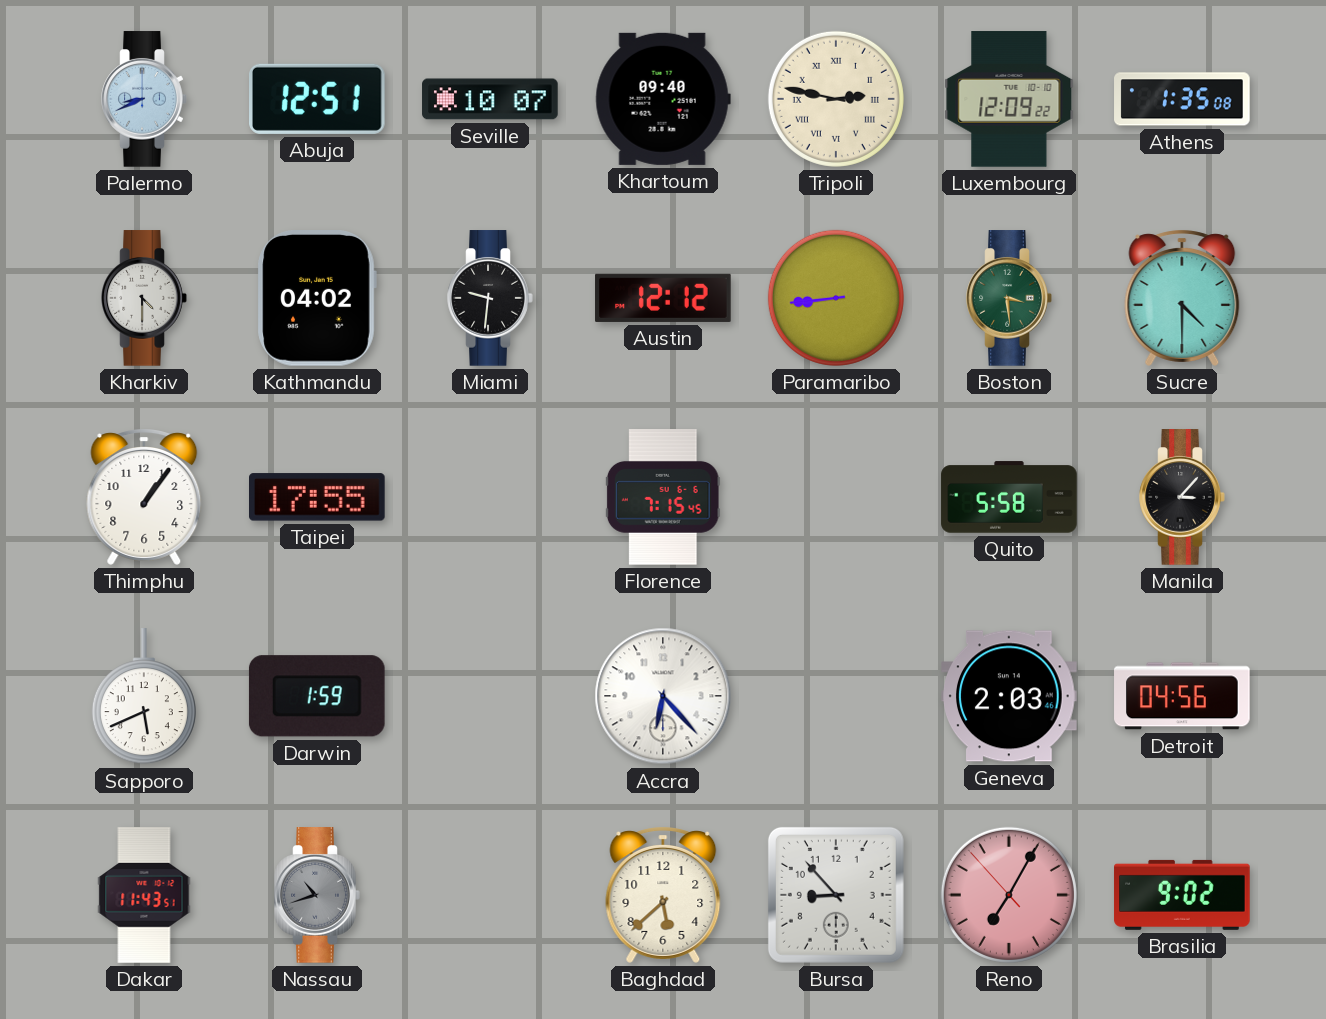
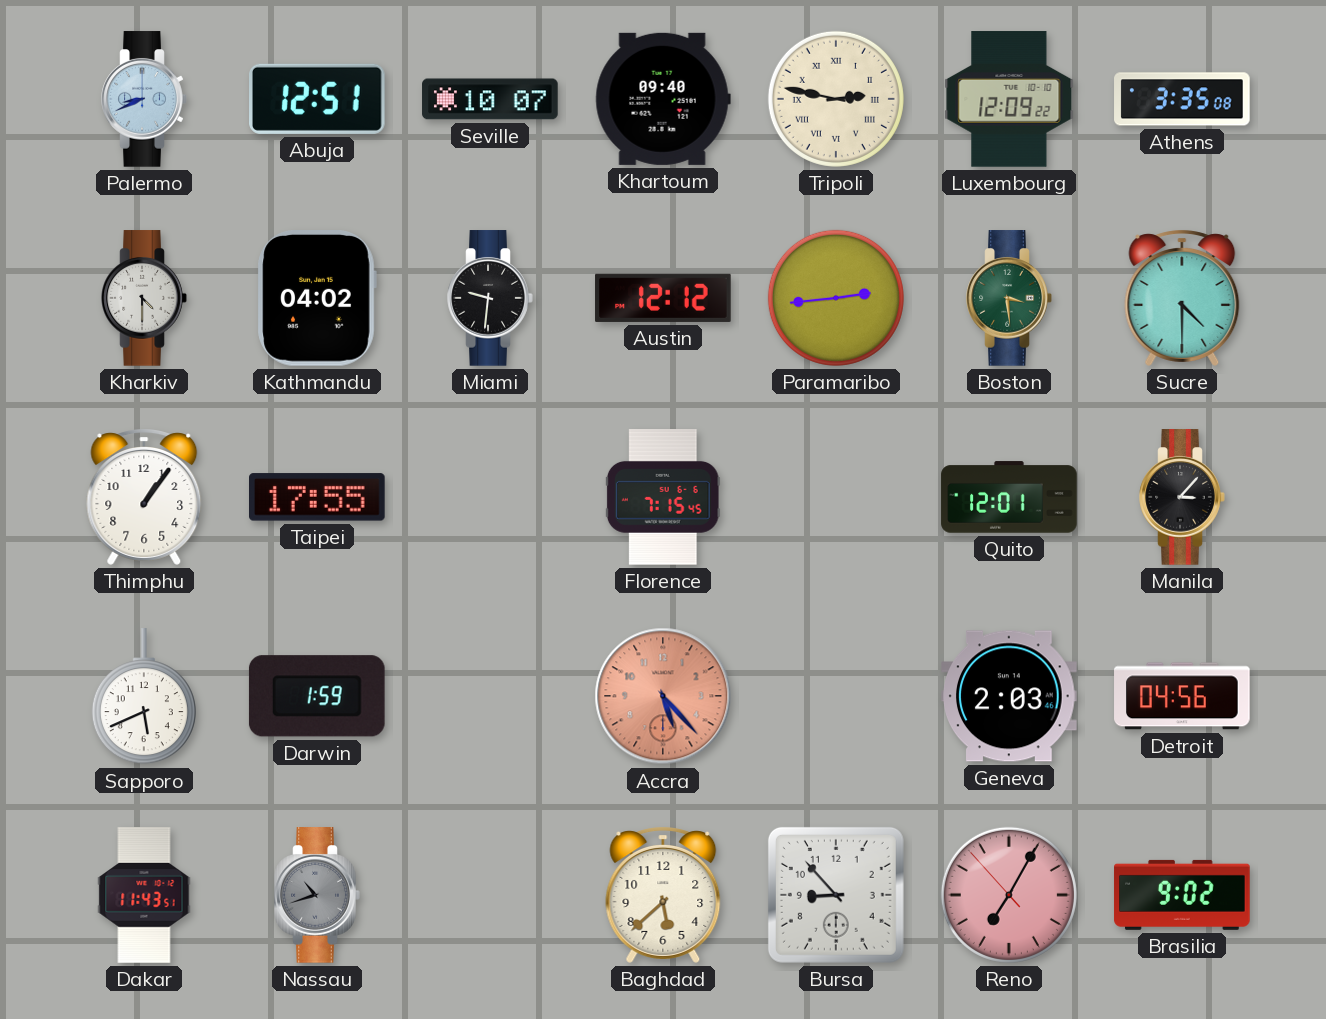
Athens: 1:35 -> 3:35 (1182, 99)
Paramaribo: 8:44 -> 2:44 (836, 298)
Quito: 5:58 -> 12:01 (1009, 497)
Accra: 6:23 -> 5:23 (663, 696)
Accra dial: white -> salmon (663, 696)
